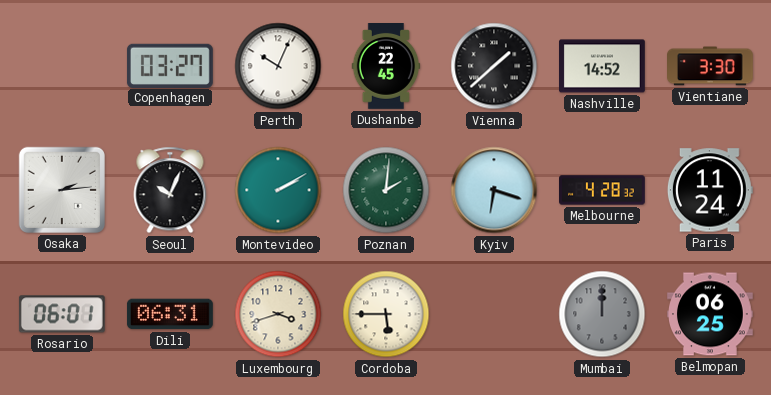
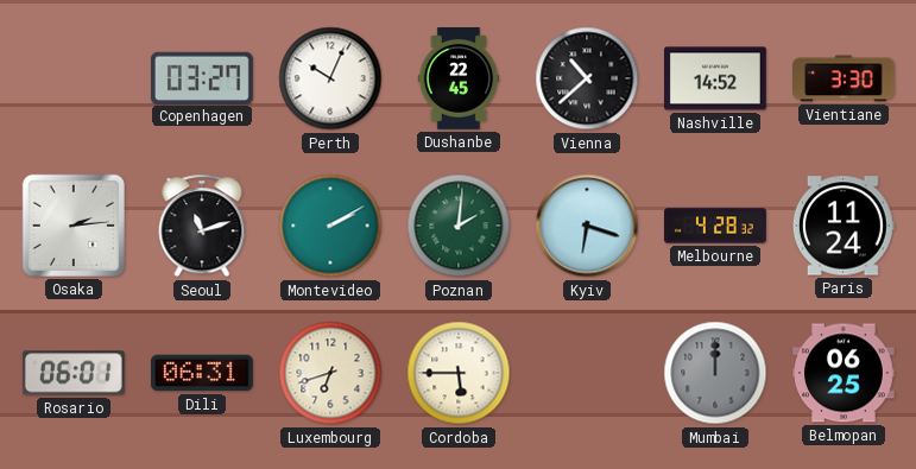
Vienna: 1:38 -> 10:38 (587, 78)
Seoul: 10:04 -> 11:12 (202, 226)
Luxembourg: 3:42 -> 6:42 (330, 373)
